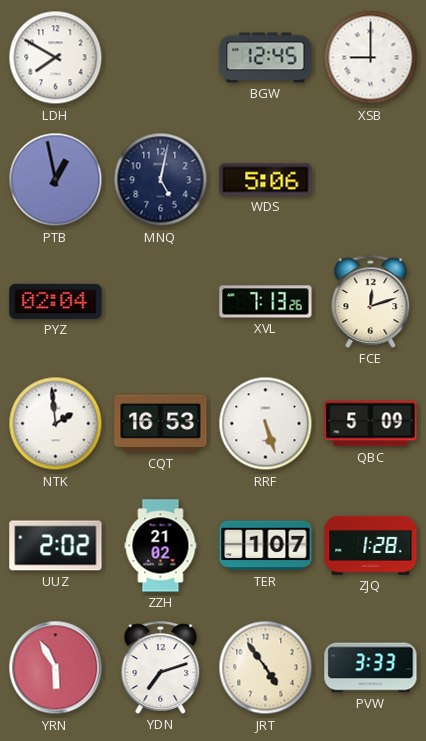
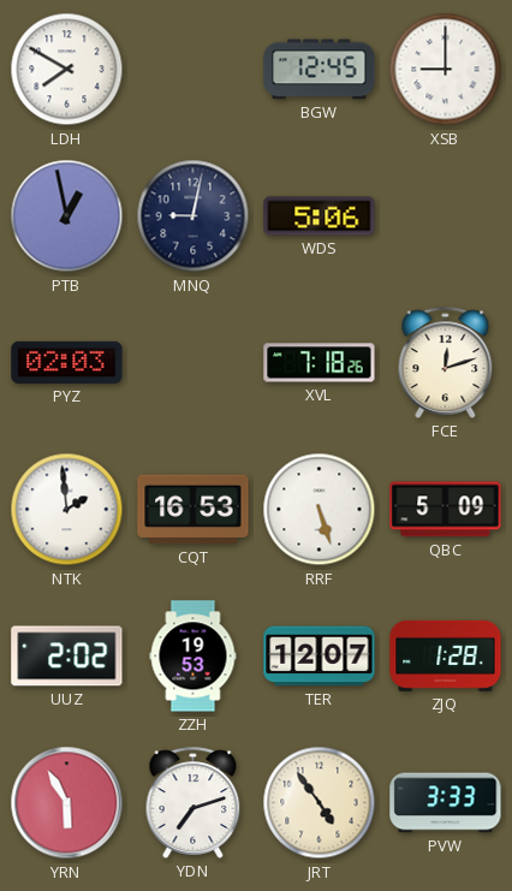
MNQ: 5:02 -> 9:02 (194, 216)
PYZ: 02:04 -> 02:03 (67, 362)
XVL: 7:13 -> 7:18 (320, 363)
ZZH: 21:02 -> 19:53 (194, 657)
TER: 1:07 -> 12:07 (320, 657)
